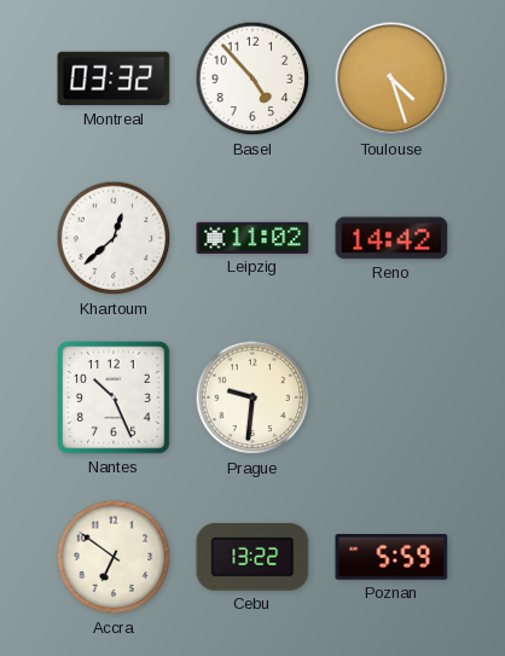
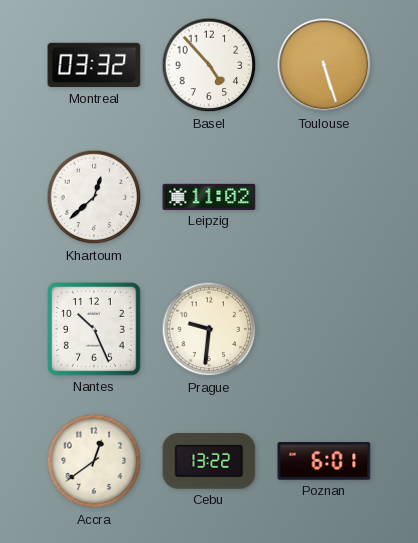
Toulouse: 4:27 -> 5:27 (324, 65)
Reno: 14:42 -> none (391, 238)
Accra: 6:51 -> 12:39 (94, 461)
Poznan: 5:59 -> 6:01 (324, 462)
